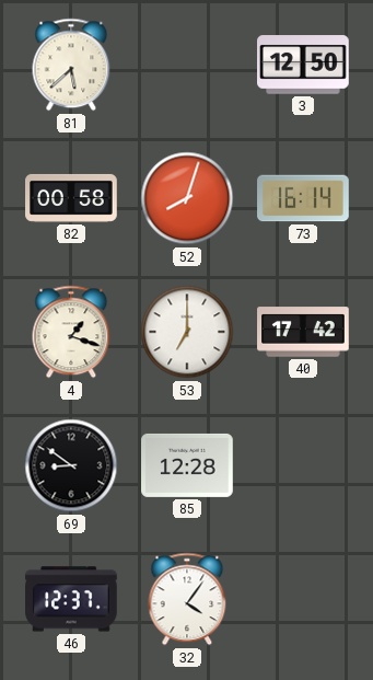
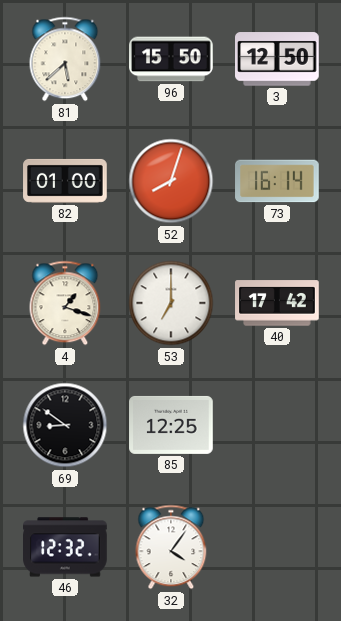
96: none -> 15:50 (171, 59)
82: 00:58 -> 01:00 (65, 181)
85: 12:28 -> 12:25 (171, 425)
46: 12:37 -> 12:32 (66, 547)
